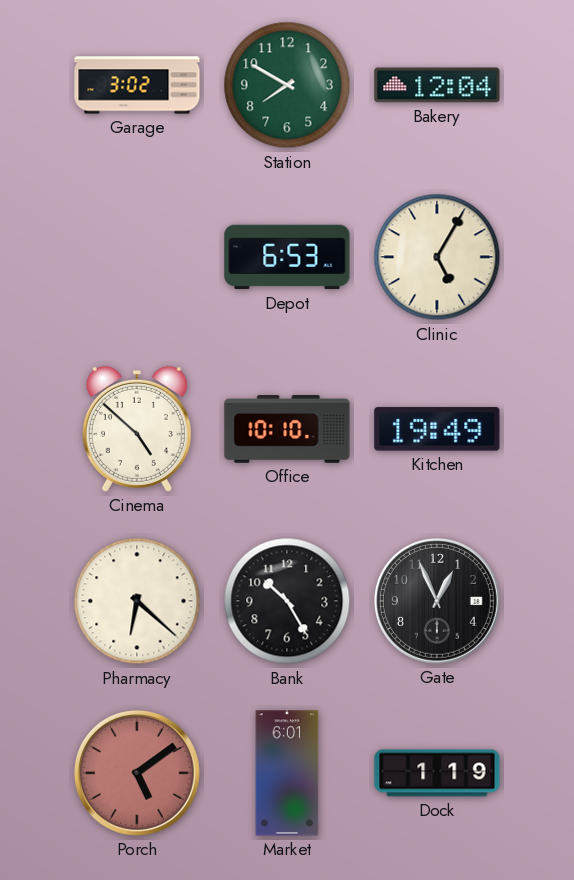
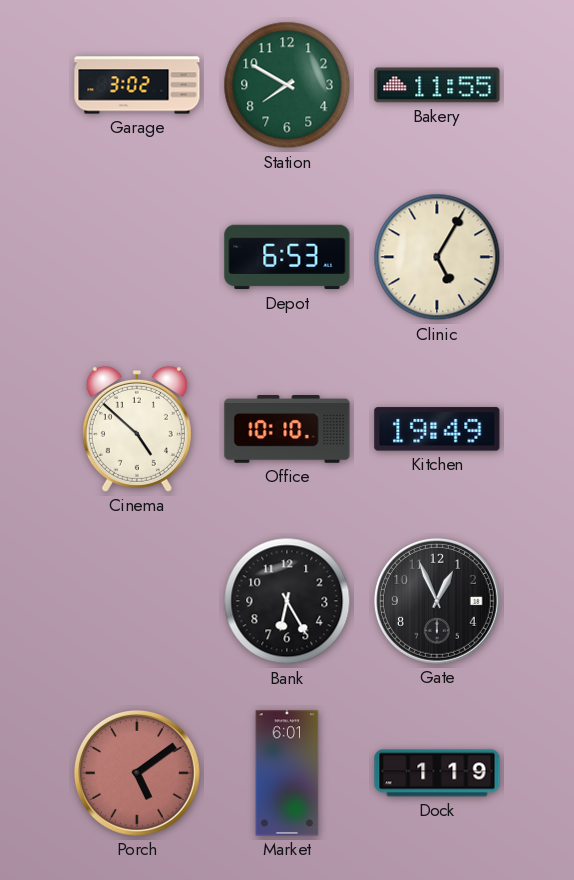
Bakery: 12:04 -> 11:55 (437, 85)
Pharmacy: 6:22 -> none (137, 601)
Bank: 10:25 -> 6:25 (287, 601)
